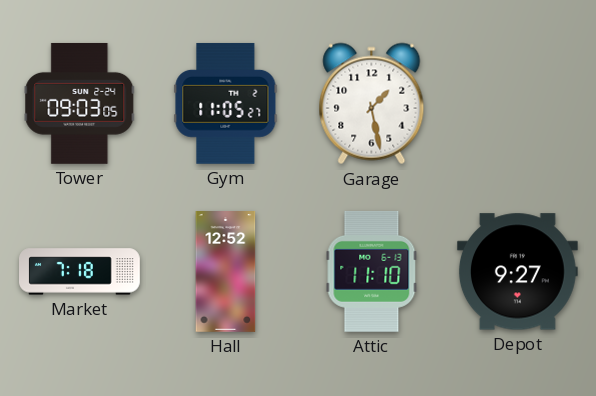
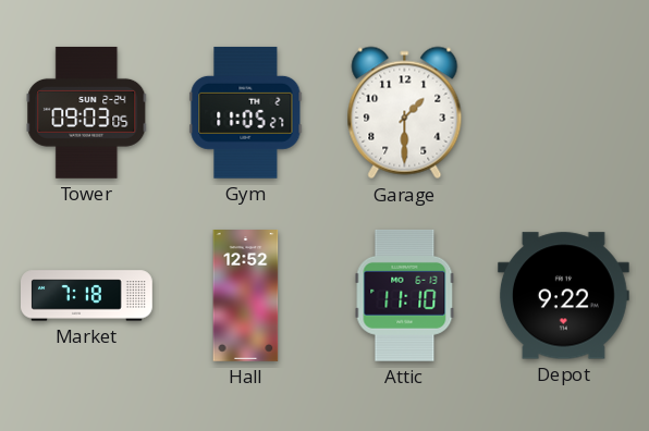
Garage: 1:28 -> 1:30 (405, 113)
Depot: 9:27 -> 9:22 (563, 296)
